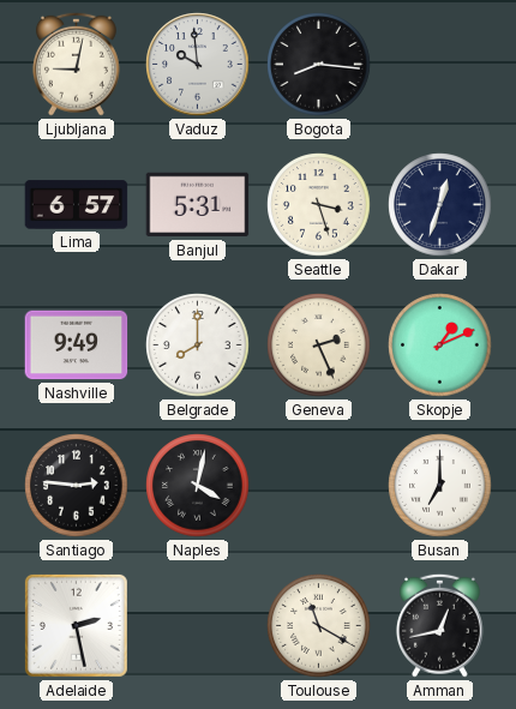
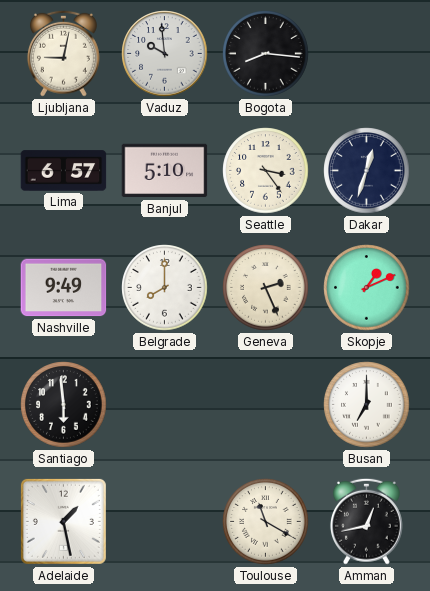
Banjul: 5:31 -> 5:10 (165, 171)
Seattle: 3:27 -> 3:24 (266, 171)
Santiago: 2:46 -> 5:59 (64, 405)
Naples: 4:02 -> none (198, 486)
Adelaide: 2:28 -> 1:28 (63, 521)
